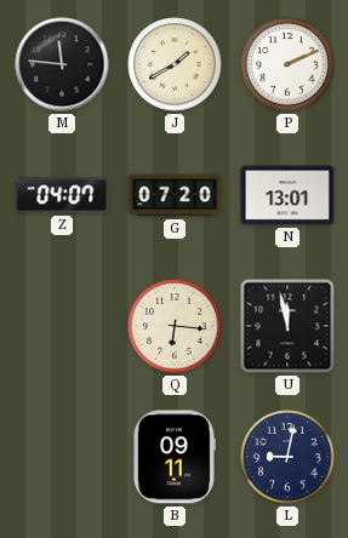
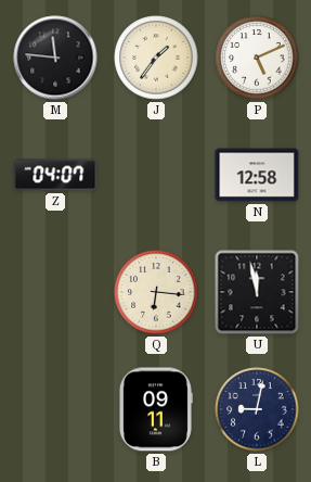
J: 1:40 -> 1:36 (156, 58)
P: 2:11 -> 5:11 (257, 58)
G: 07:20 -> none (175, 195)
N: 13:01 -> 12:58 (257, 175)
